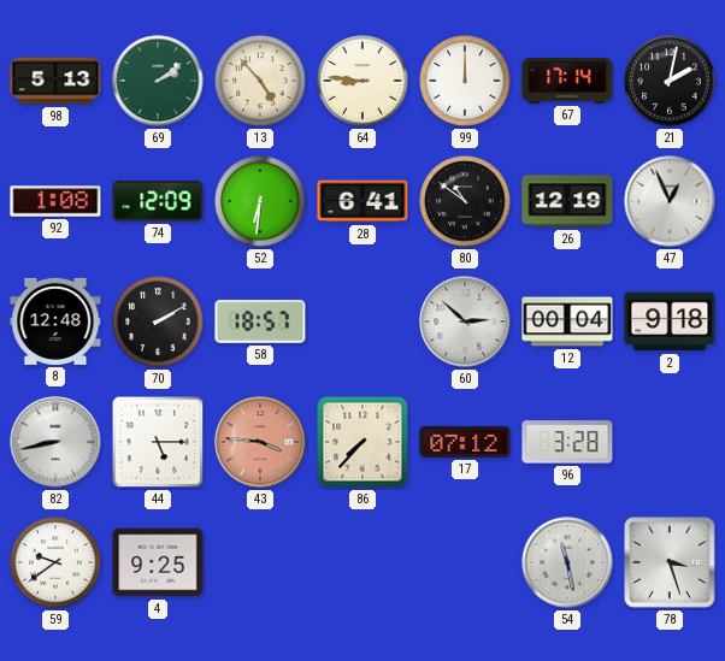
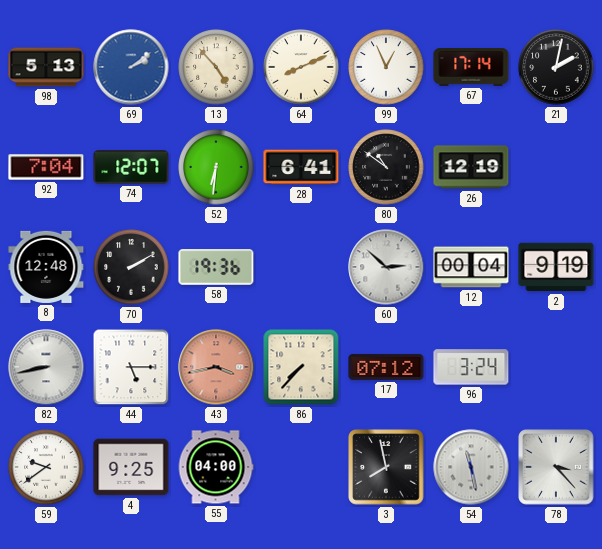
69 dial: green -> blue (131, 67)
64: 8:46 -> 8:11 (301, 67)
99: 12:00 -> 12:56 (386, 67)
92: 1:08 -> 7:04 (46, 167)
74: 12:09 -> 12:07 (131, 167)
47: 12:56 -> none (670, 201)
58: 18:57 -> 19:36 (216, 268)
2: 9:18 -> 9:19 (556, 267)
43: 3:46 -> 3:43 (216, 367)
96: 3:28 -> 3:24 (471, 367)
55: none -> 04:00 (216, 467)
3: none -> 7:58 (386, 467)
78: 3:27 -> 3:23 (556, 467)
